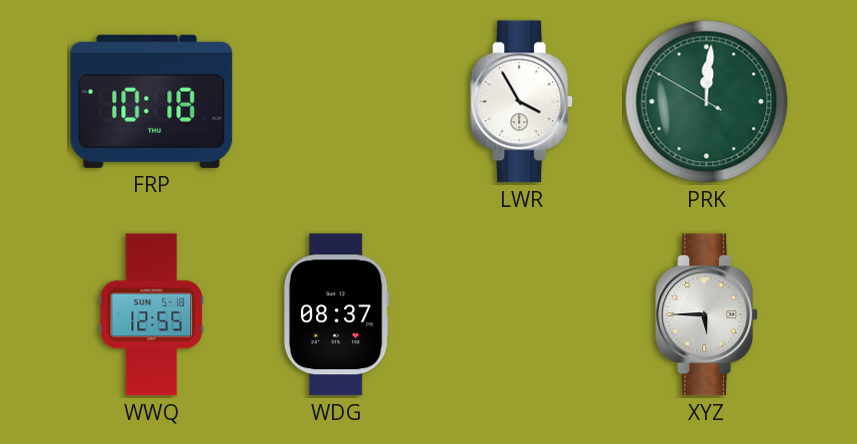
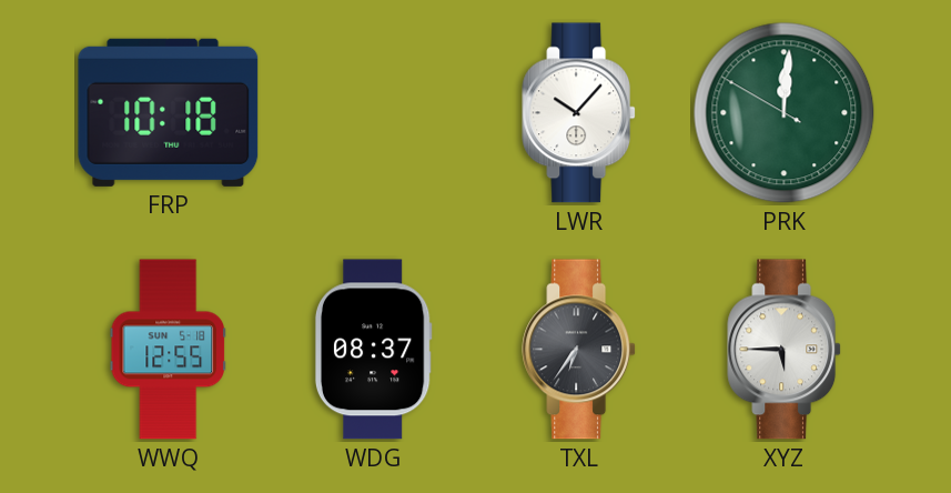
LWR: 3:55 -> 10:07 (579, 113)
TXL: none -> 6:36 (579, 350)
